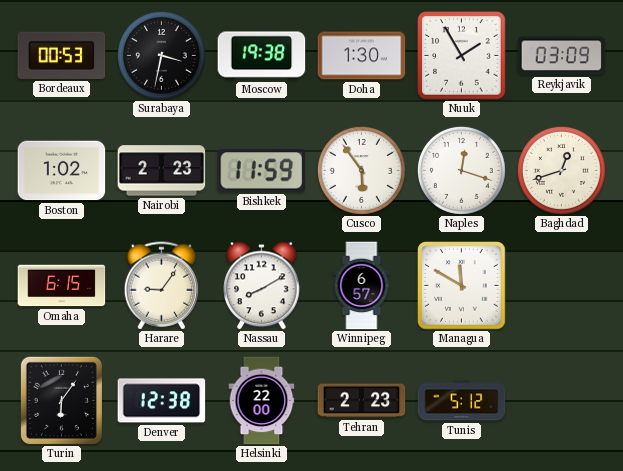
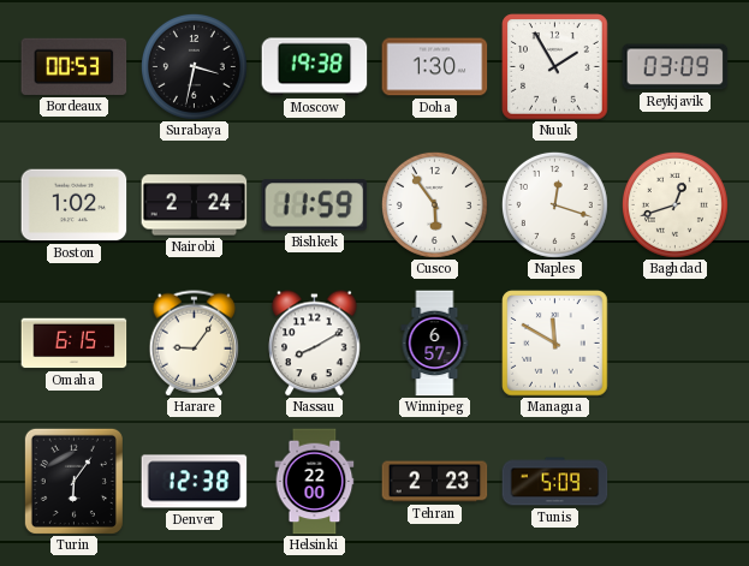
Nairobi: 2:23 -> 2:24 (195, 205)
Tunis: 5:12 -> 5:09 (555, 482)
